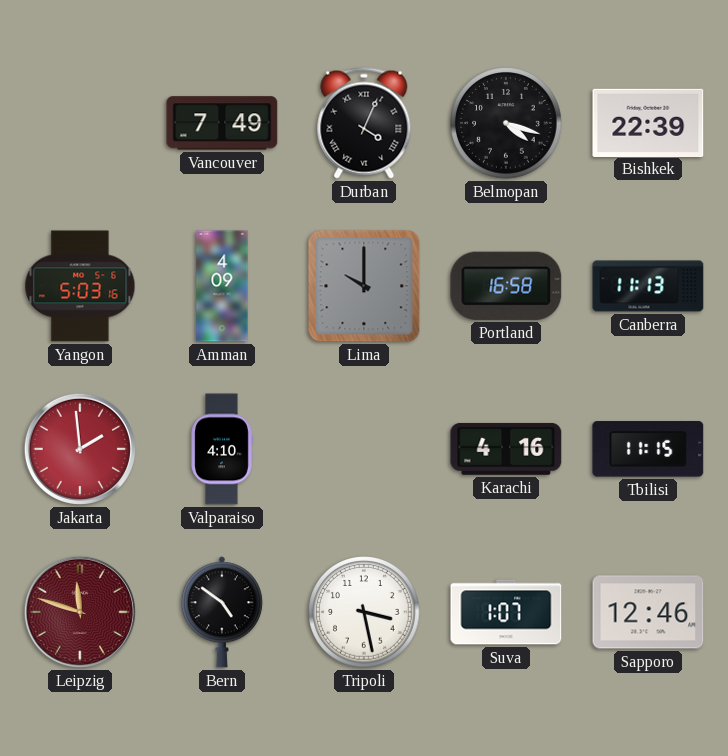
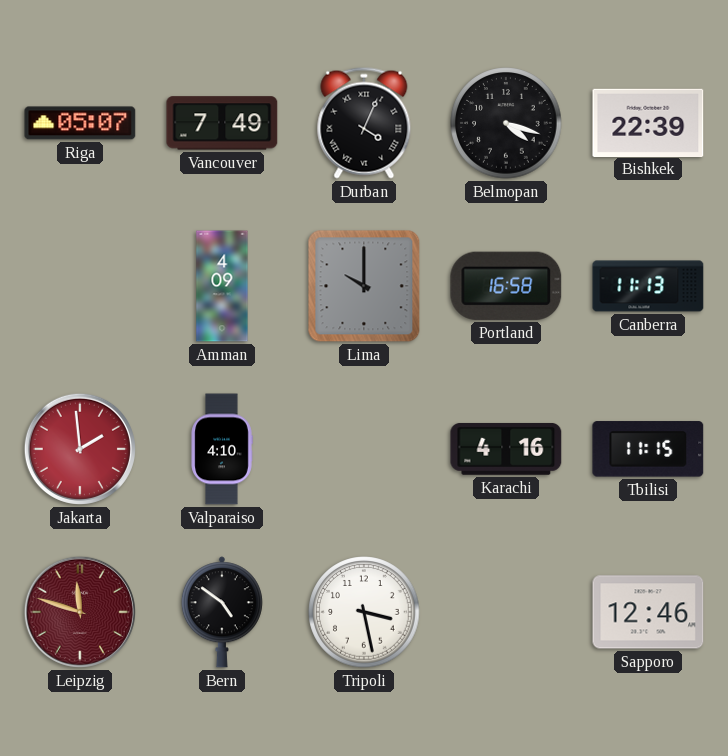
Riga: none -> 05:07 (80, 123)
Yangon: 5:03 -> none (80, 286)
Suva: 1:07 -> none (506, 612)
